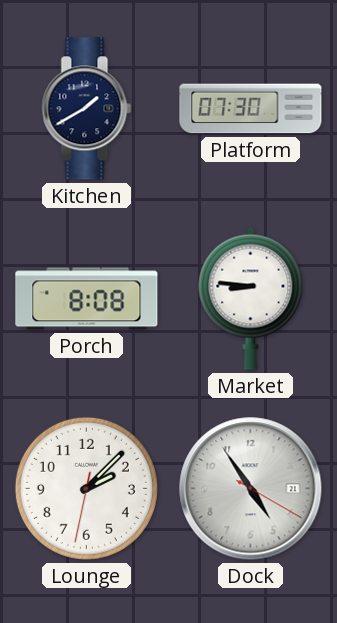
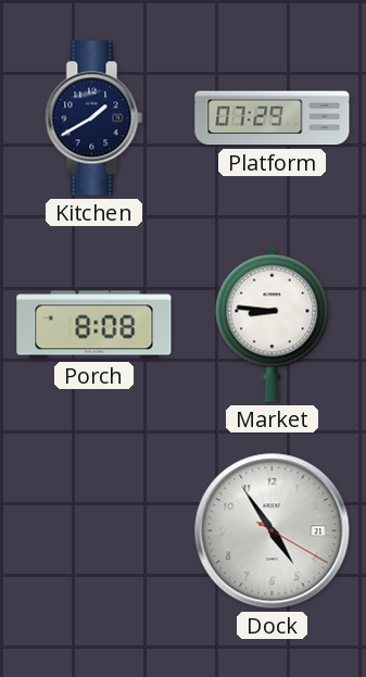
Platform: 07:30 -> 07:29 (273, 118)
Lounge: 2:07 -> none (86, 488)
